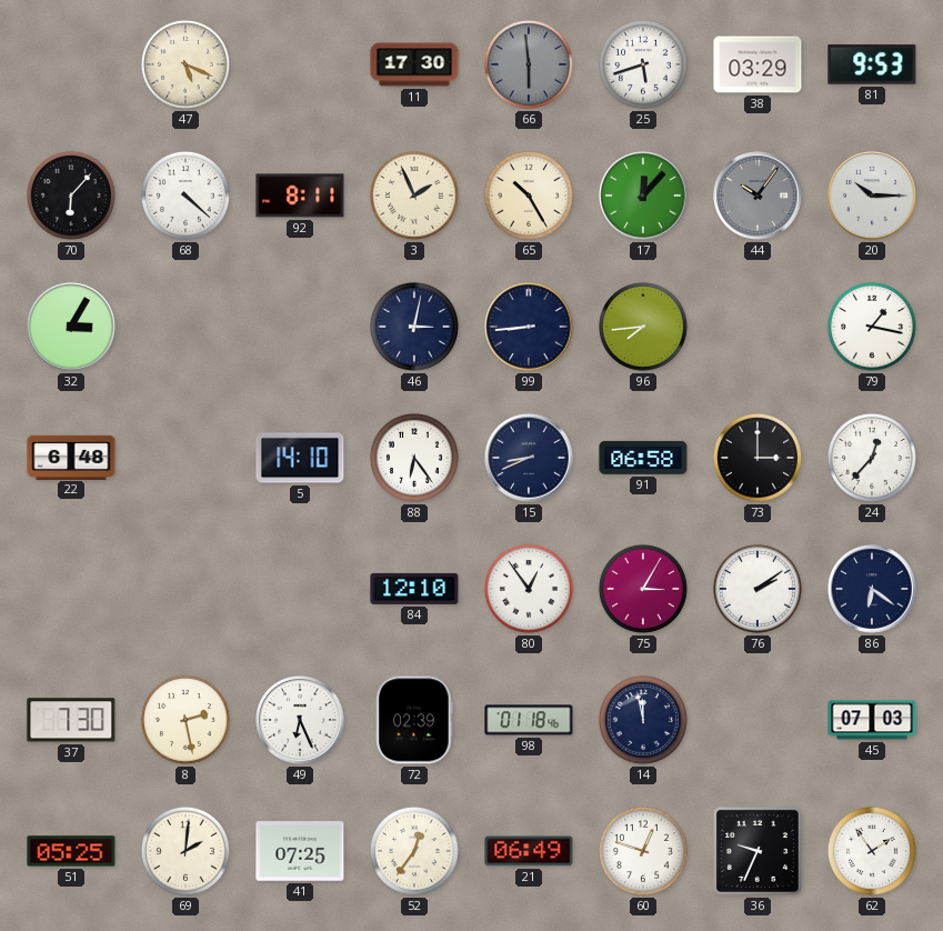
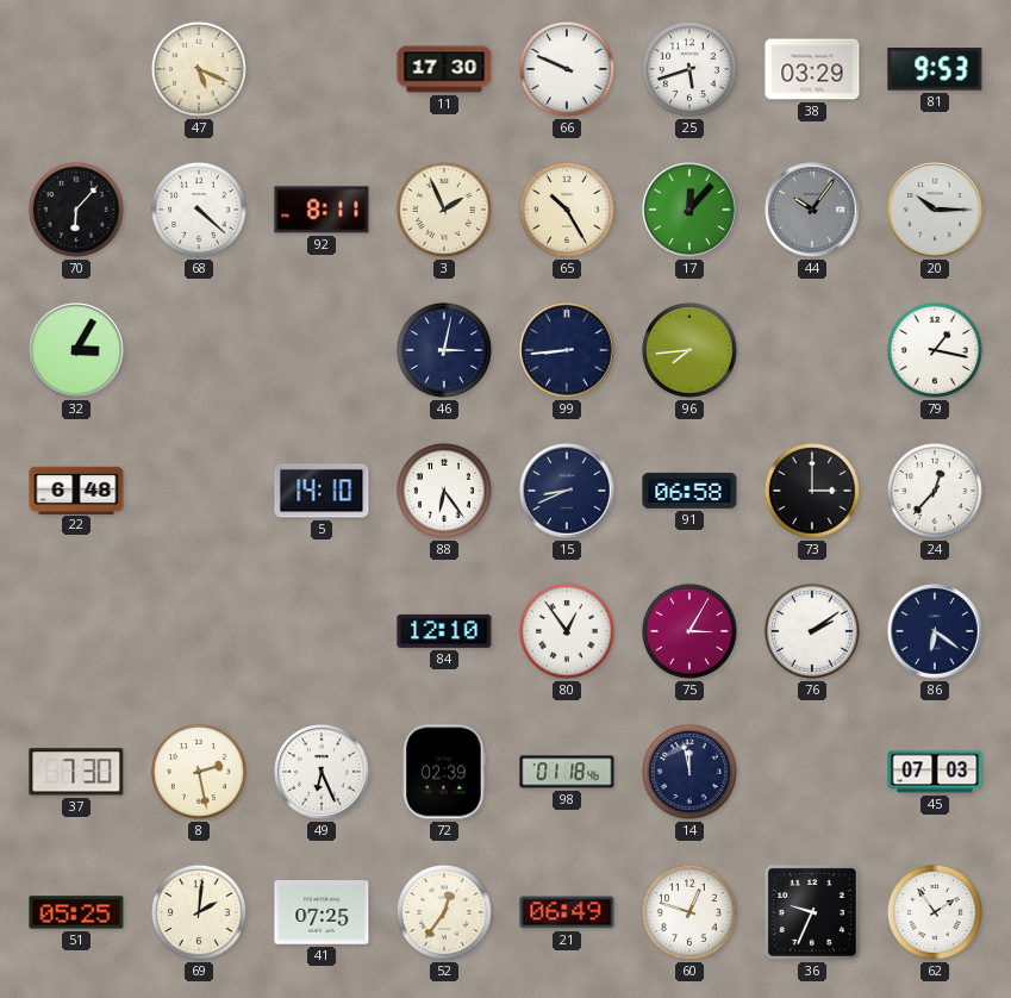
66: 5:59 -> 9:49 (567, 69)
66 dial: grey -> white (567, 69)
